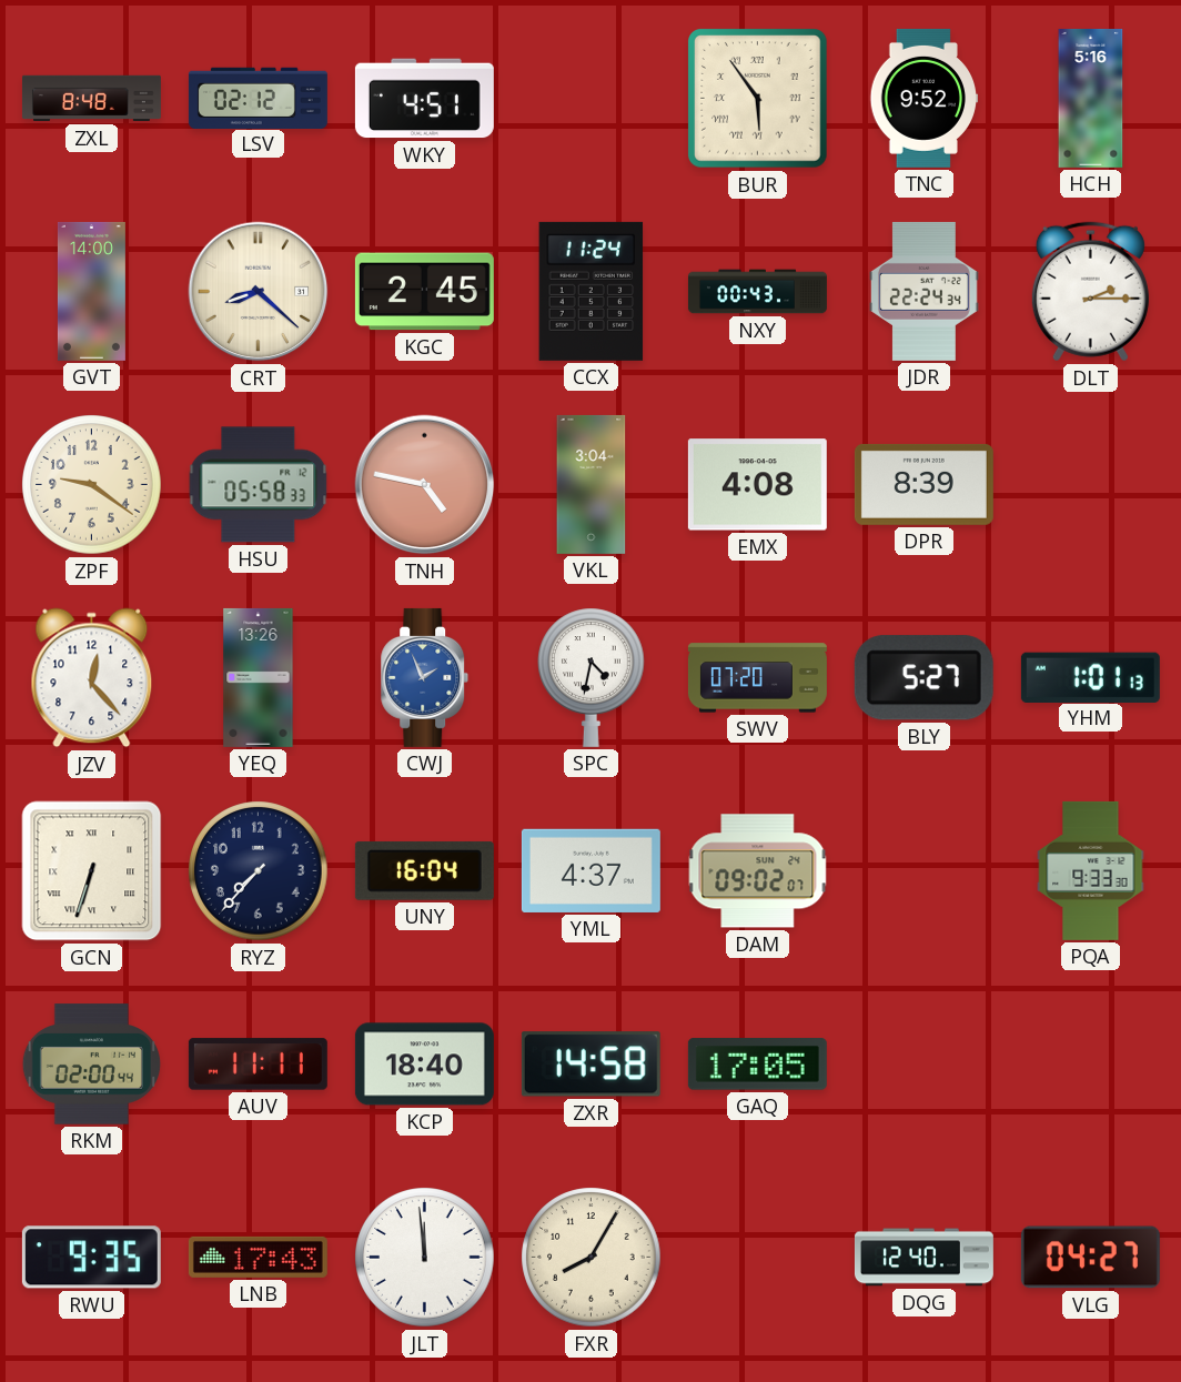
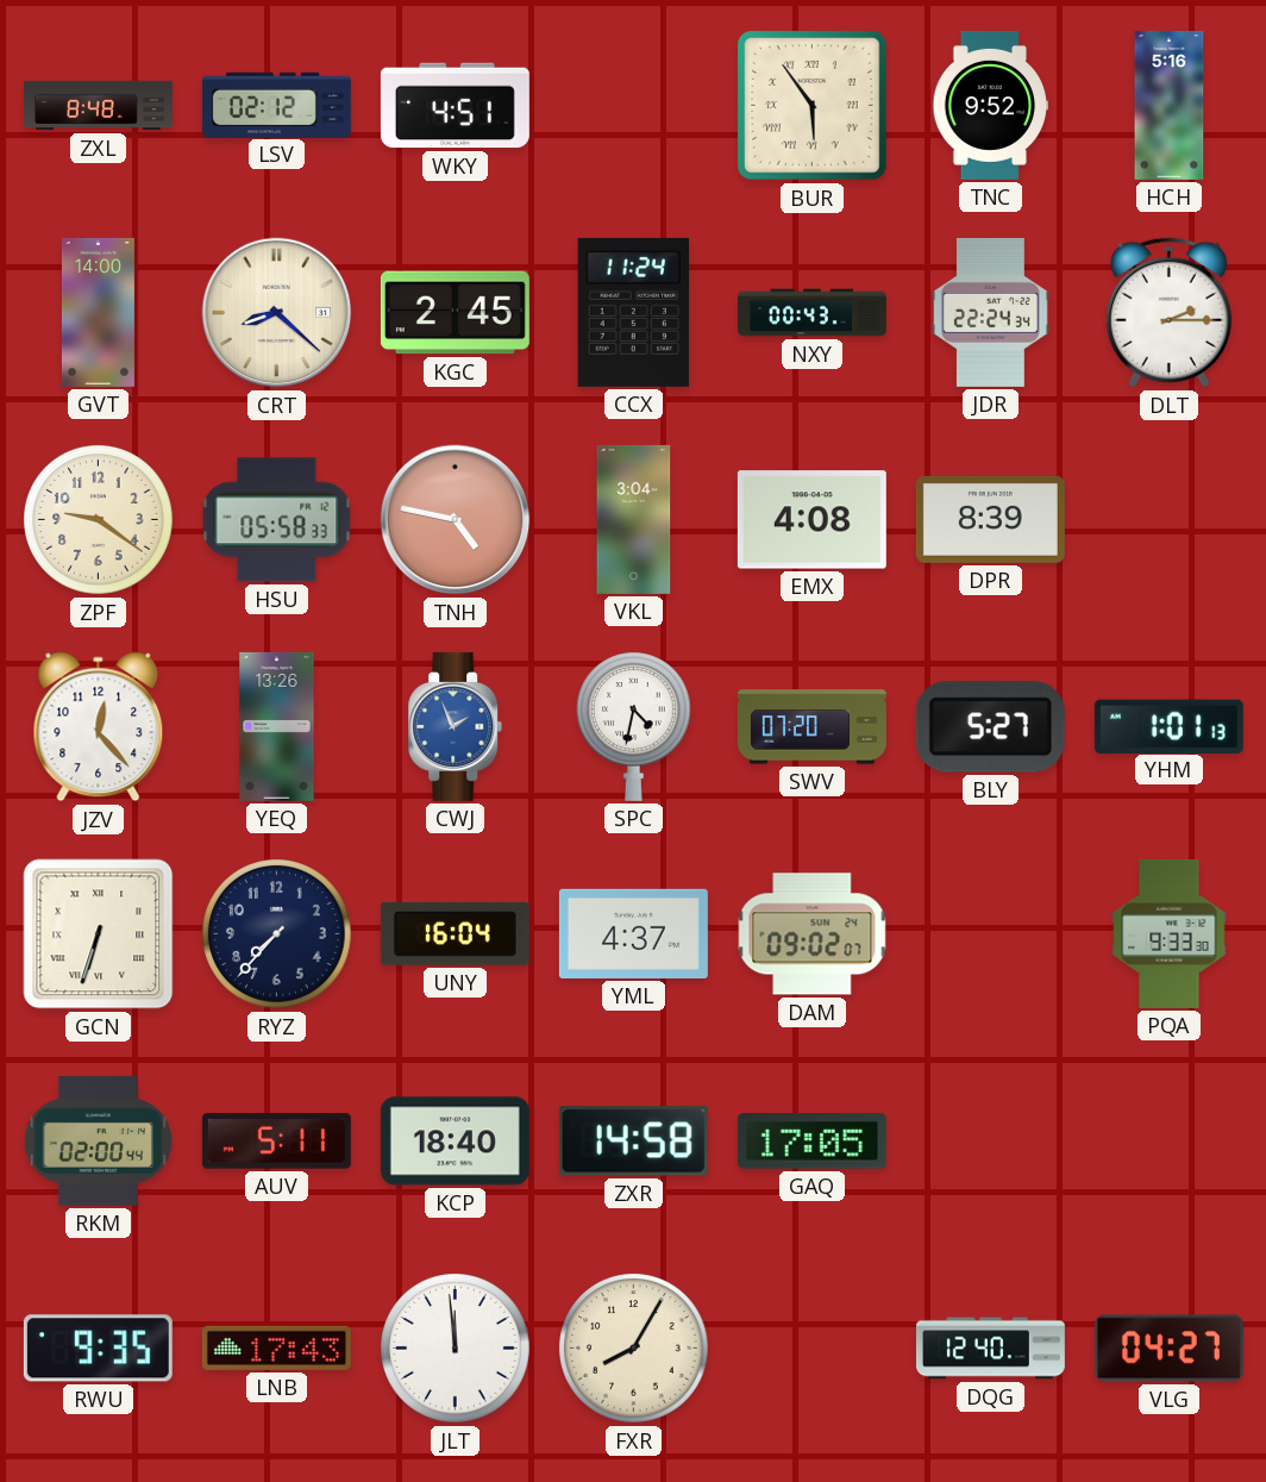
AUV: 11:11 -> 5:11 (276, 1142)
